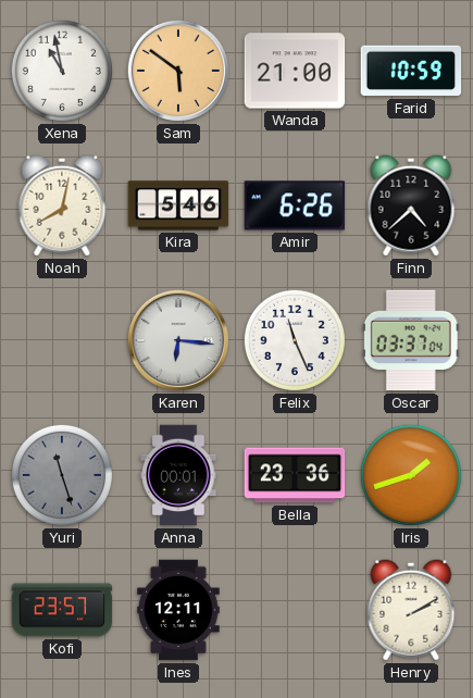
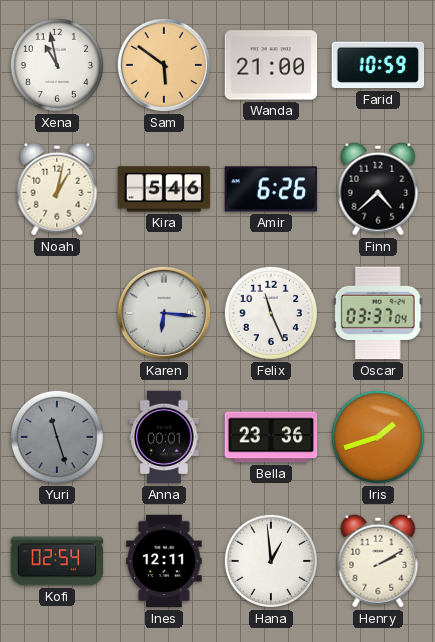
Noah: 8:02 -> 1:02 (57, 189)
Kofi: 23:57 -> 02:54 (57, 561)
Hana: none -> 12:59 (271, 561)
